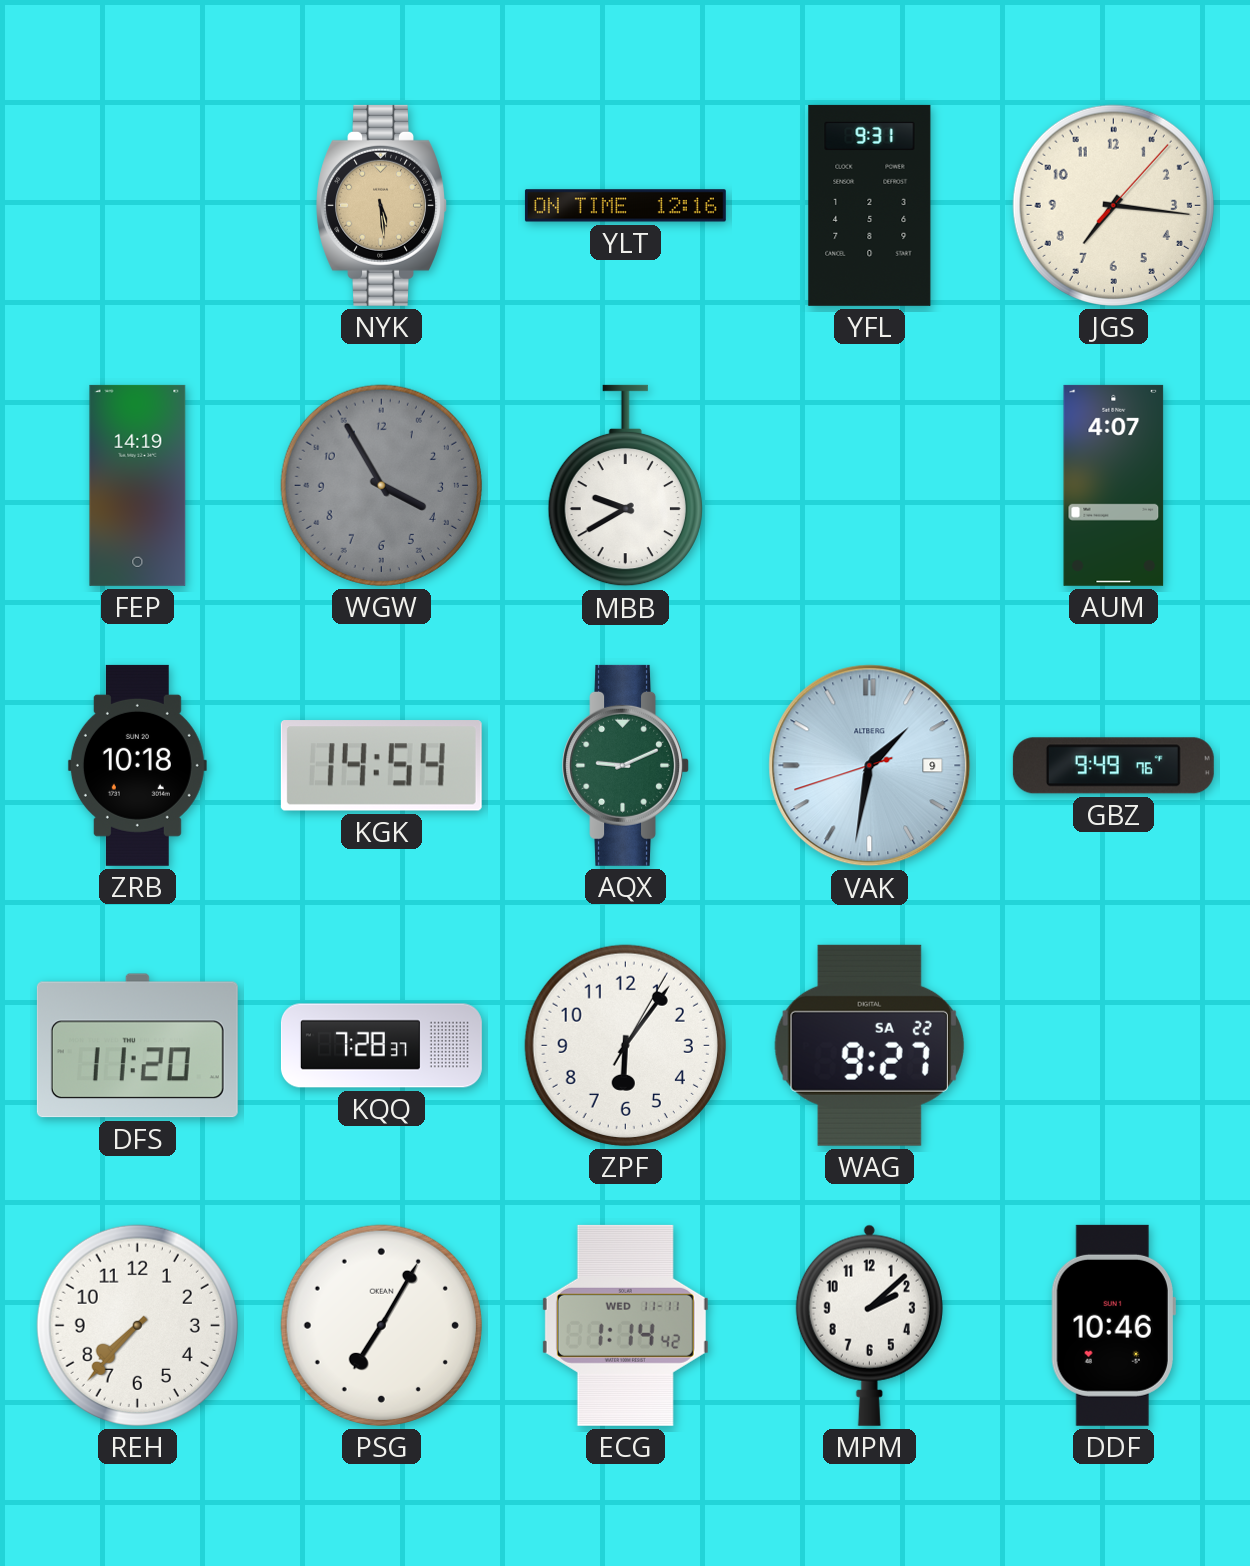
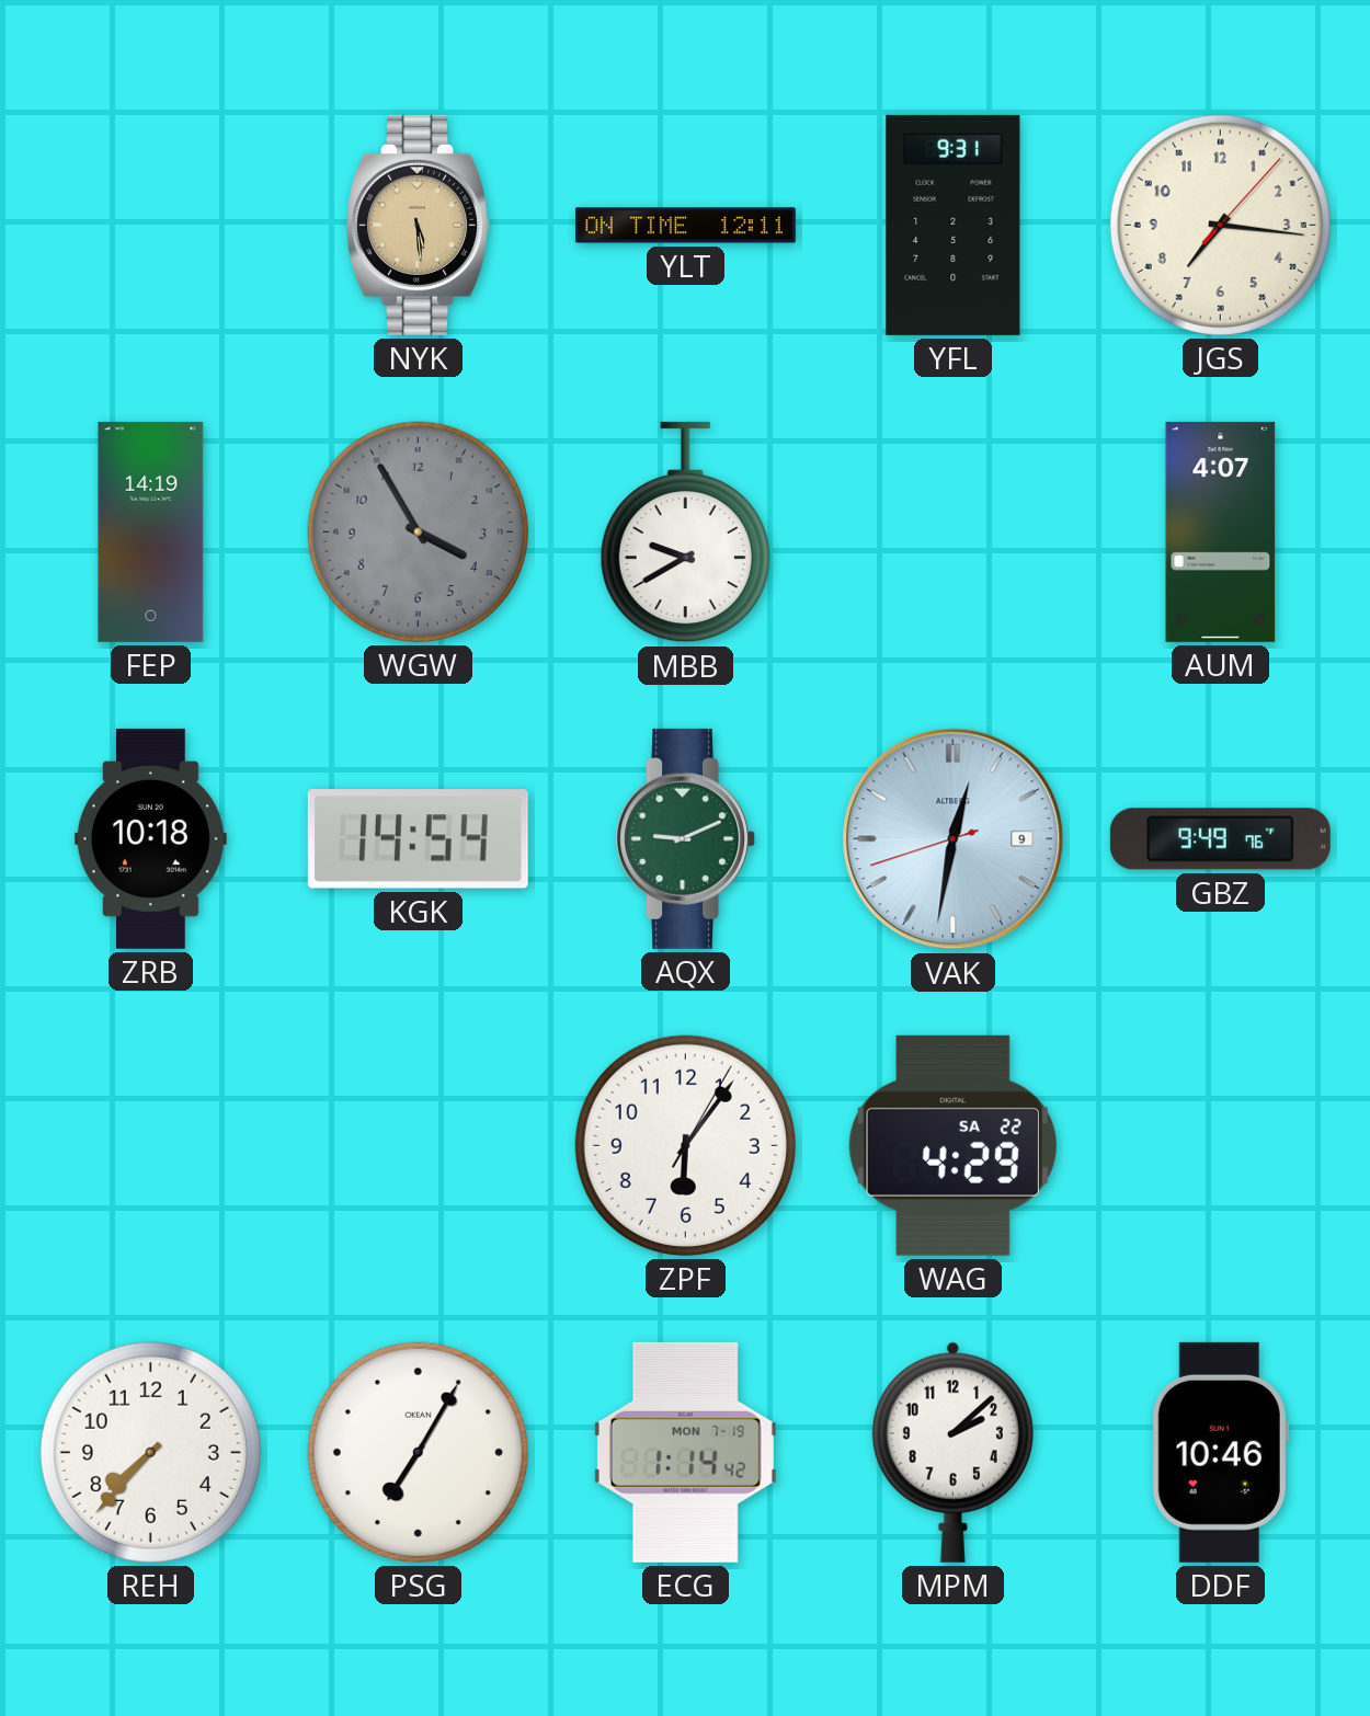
YLT: 12:16 -> 12:11 (685, 226)
VAK: 1:31 -> 12:31 (954, 839)
DFS: 11:20 -> none (137, 1046)
KQQ: 7:28 -> none (381, 1046)
WAG: 9:27 -> 4:29 (952, 1145)
ECG date: WED 11-11 -> MON 7-19 (685, 1452)
